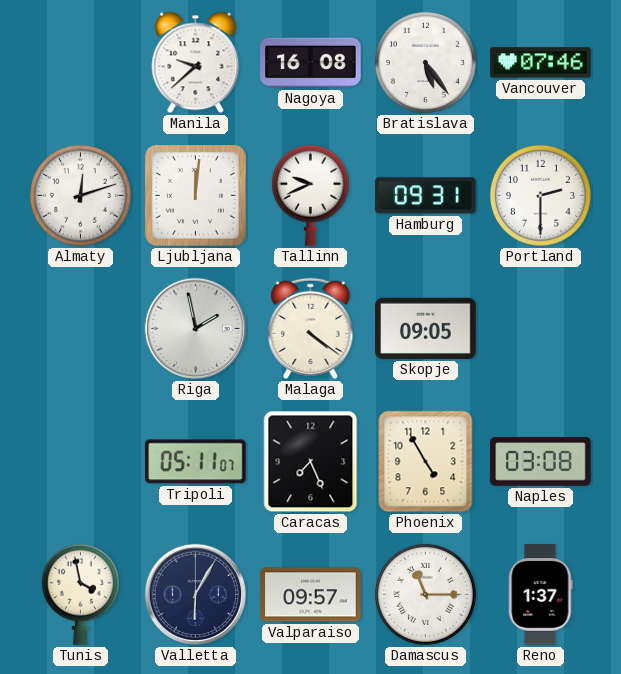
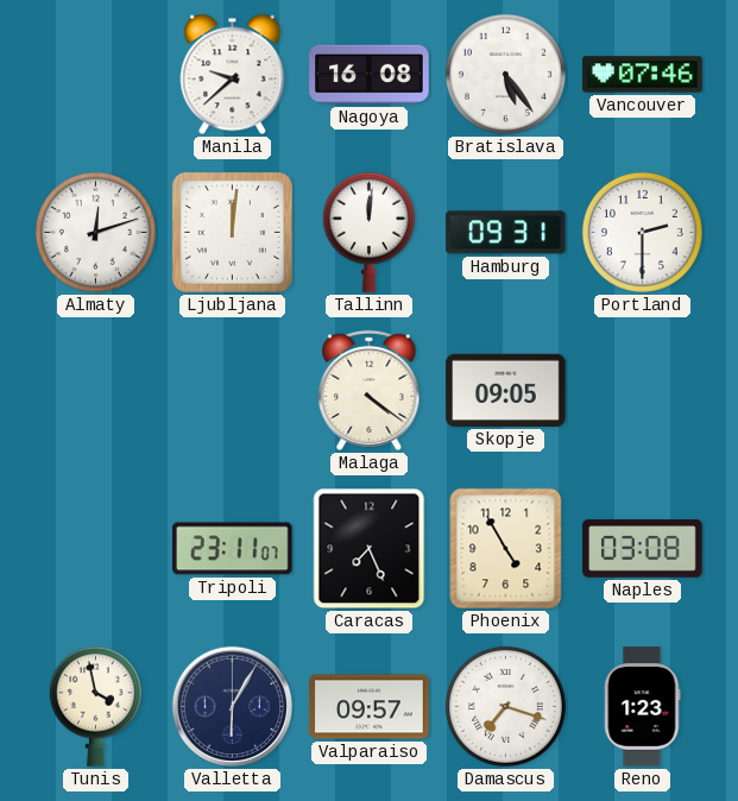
Tallinn: 9:41 -> 12:01 (368, 232)
Riga: 1:58 -> none (195, 328)
Tripoli: 05:11 -> 23:11 (233, 549)
Damascus: 11:15 -> 7:18 (505, 706)
Reno: 1:37 -> 1:23 (643, 707)
